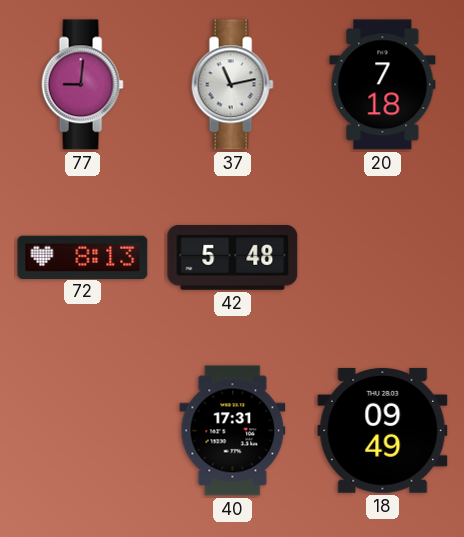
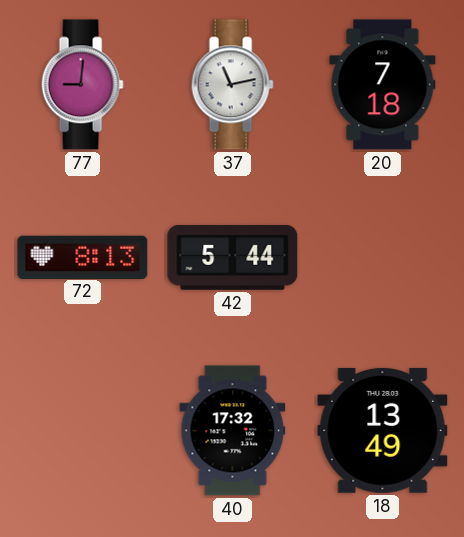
42: 5:48 -> 5:44 (233, 257)
40: 17:31 -> 17:32 (233, 431)
18: 09:49 -> 13:49 (383, 430)
